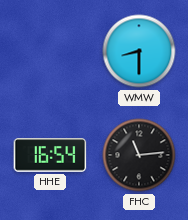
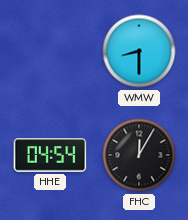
HHE: 16:54 -> 04:54 (50, 155)
FHC: 11:14 -> 12:05 (139, 155)
